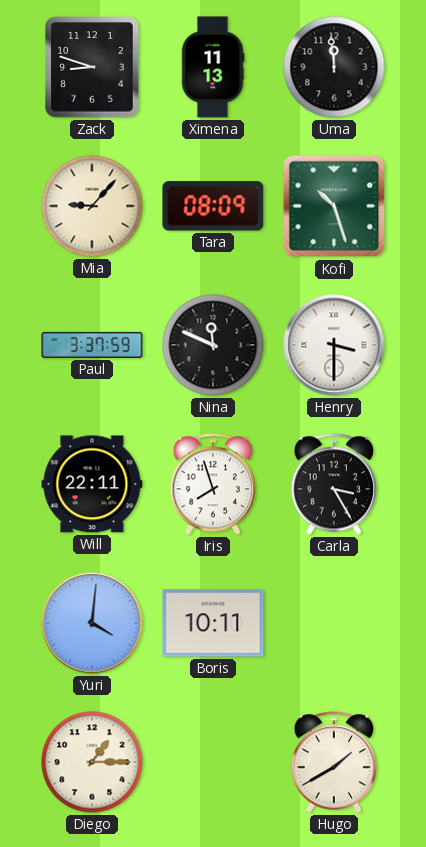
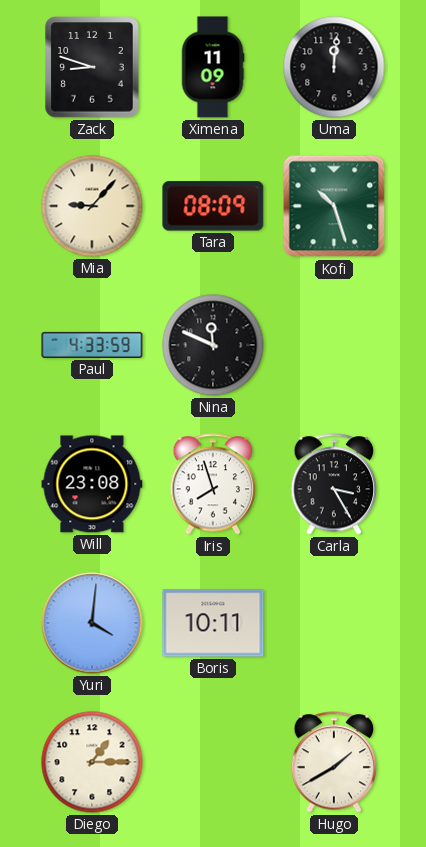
Ximena: 11:13 -> 11:09 (213, 67)
Uma: 11:59 -> 12:01 (334, 67)
Paul: 3:37 -> 4:33 (92, 345)
Henry: 3:30 -> none (334, 345)
Will: 22:11 -> 23:08 (92, 484)
